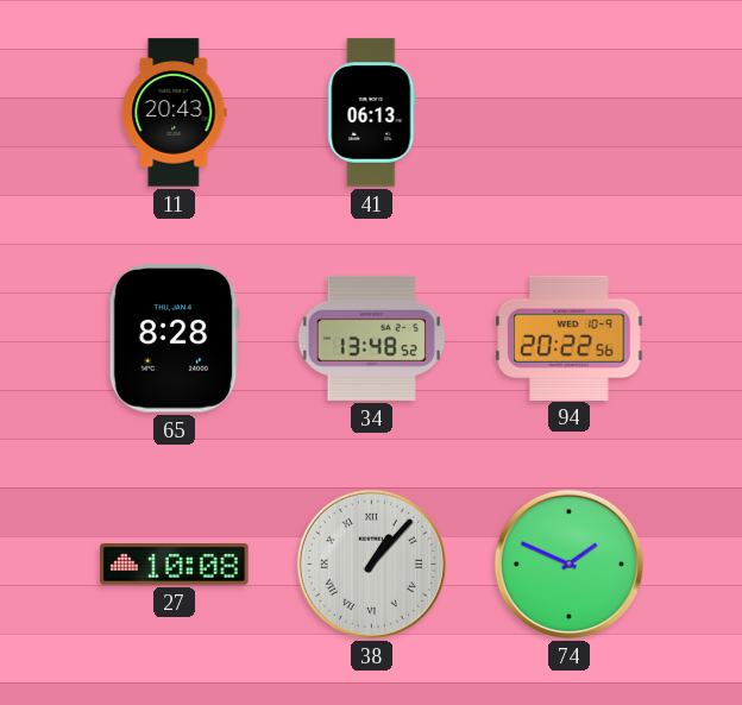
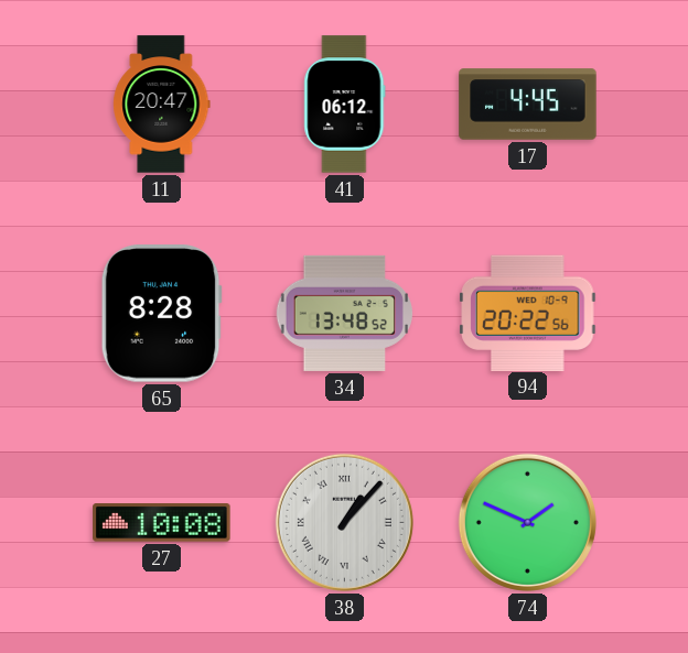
11: 20:43 -> 20:47 (162, 105)
41: 06:13 -> 06:12 (345, 105)
17: none -> 4:45 (528, 105)
